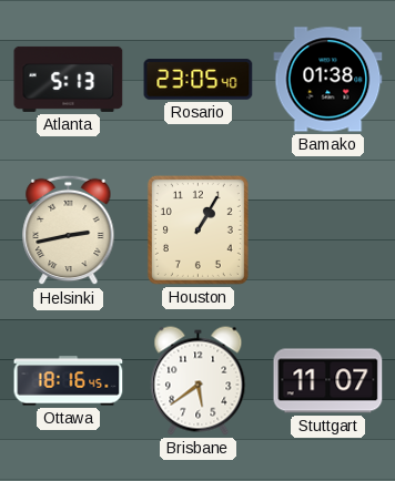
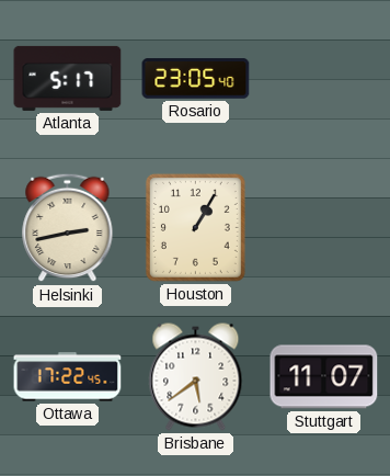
Atlanta: 5:13 -> 5:17 (68, 78)
Bamako: 01:38 -> none (328, 80)
Ottawa: 18:16 -> 17:22 (68, 377)
